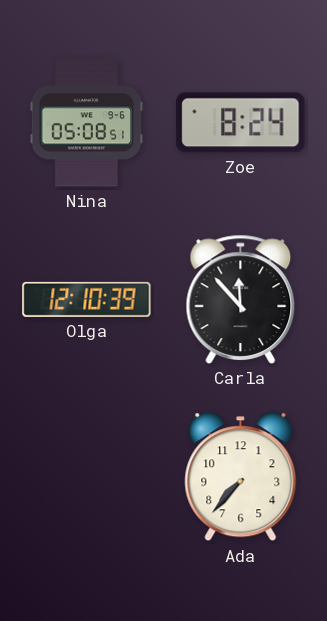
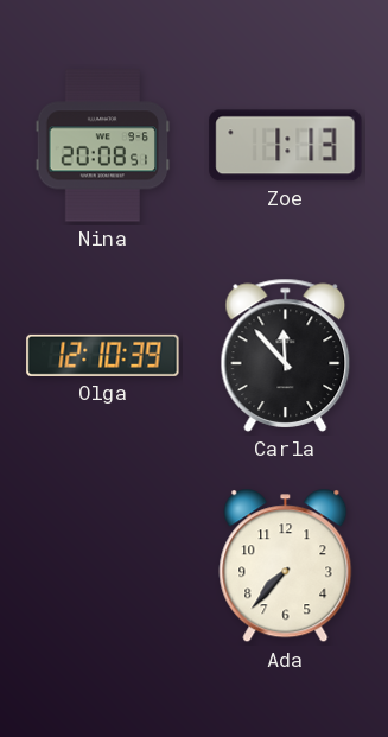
Nina: 05:08 -> 20:08 (103, 146)
Zoe: 8:24 -> 1:13 (286, 146)
